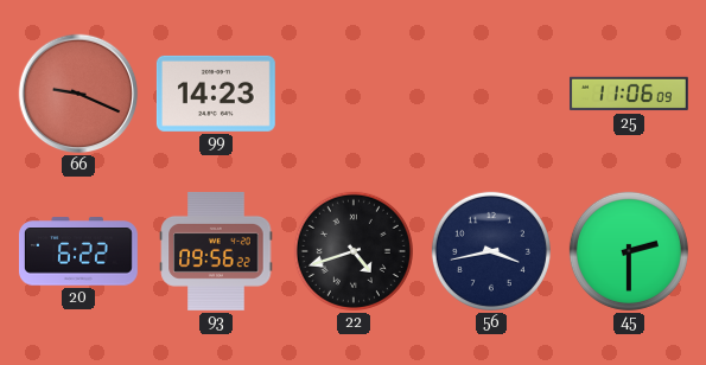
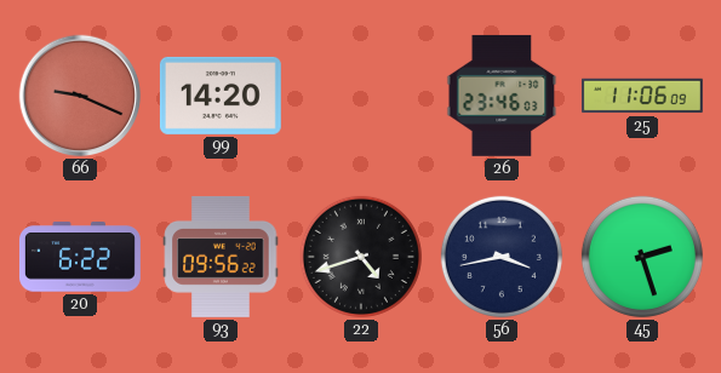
99: 14:23 -> 14:20 (221, 96)
26: none -> 23:46 (502, 96)
45: 2:30 -> 2:27 (642, 257)
